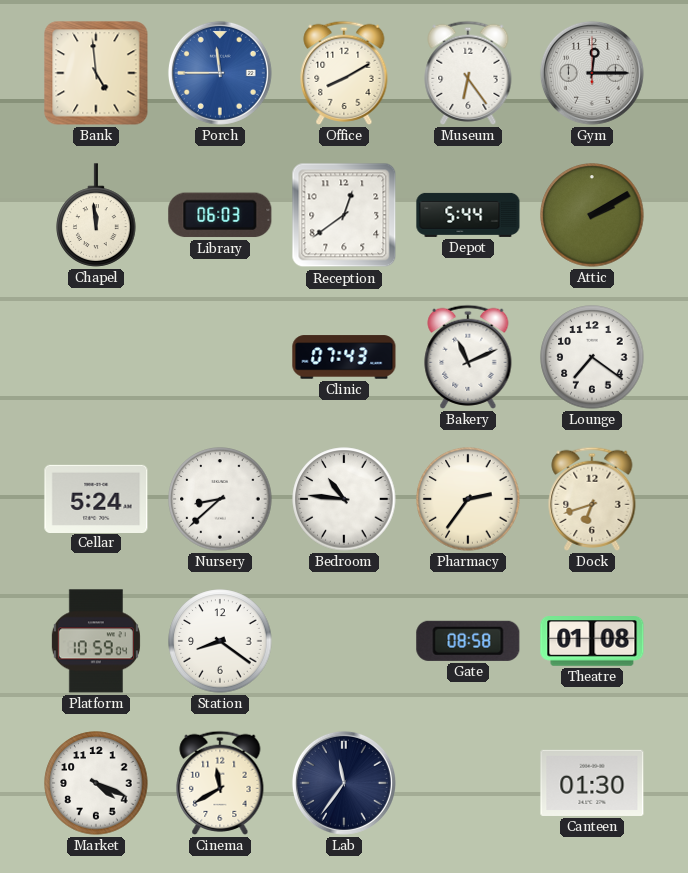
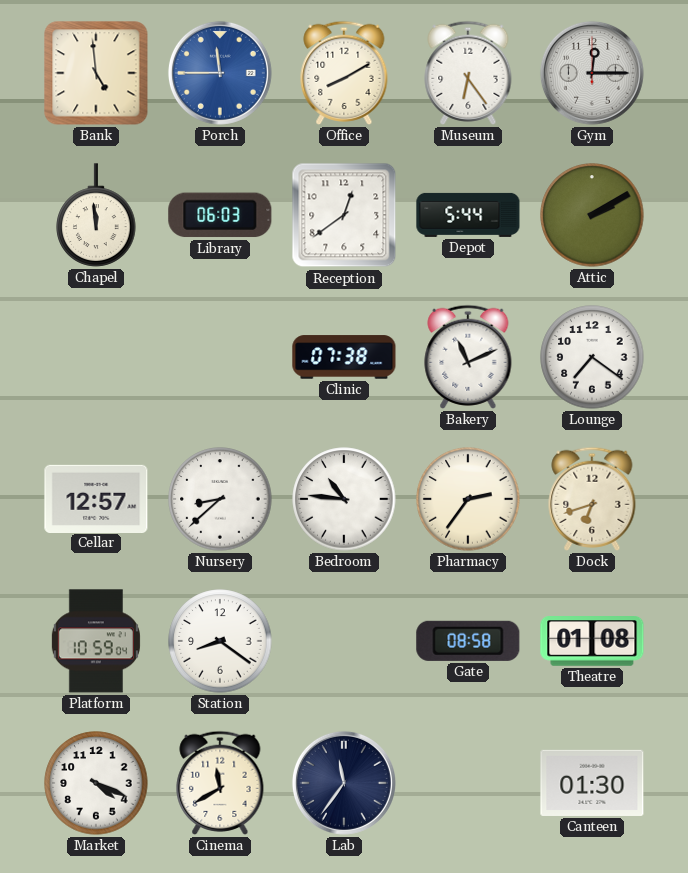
Clinic: 07:43 -> 07:38 (344, 357)
Cellar: 5:24 -> 12:57 (96, 498)
